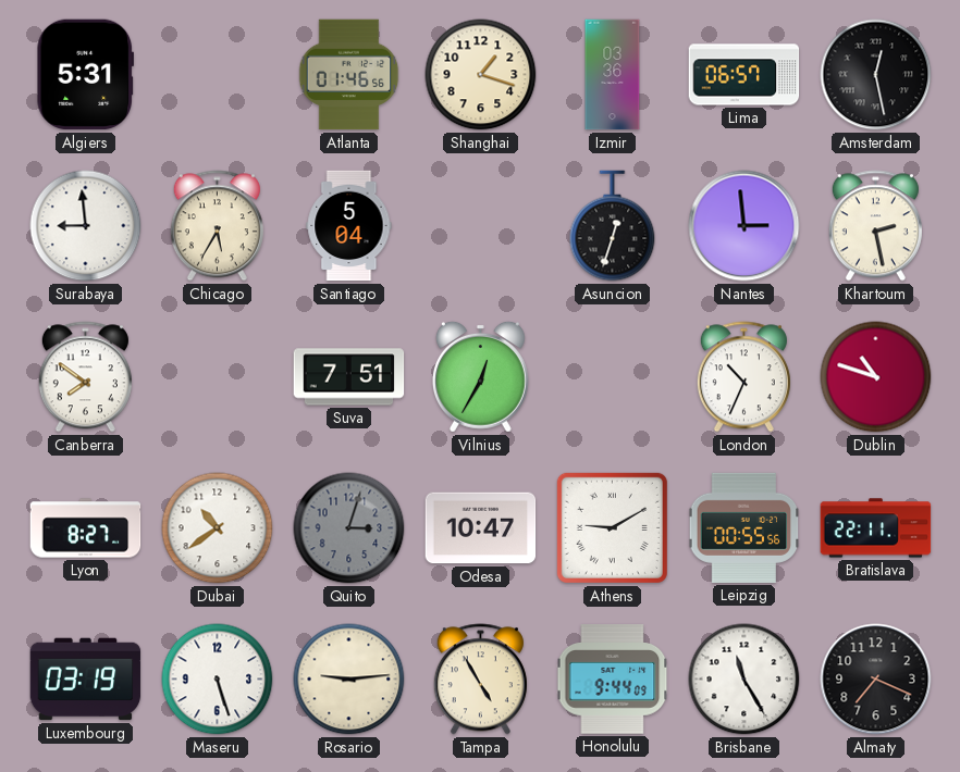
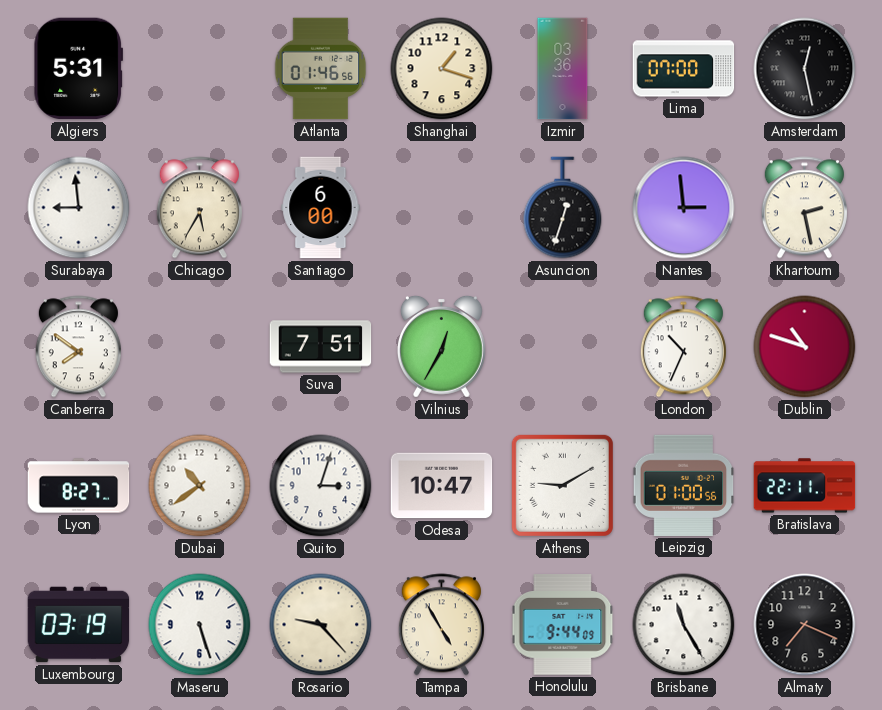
Lima: 06:57 -> 07:00 (684, 69)
Santiago: 5:04 -> 6:00 (321, 208)
Quito dial: grey -> white (321, 486)
Leipzig: 00:55 -> 01:00 (684, 485)
Rosario: 9:14 -> 9:23 (321, 625)
